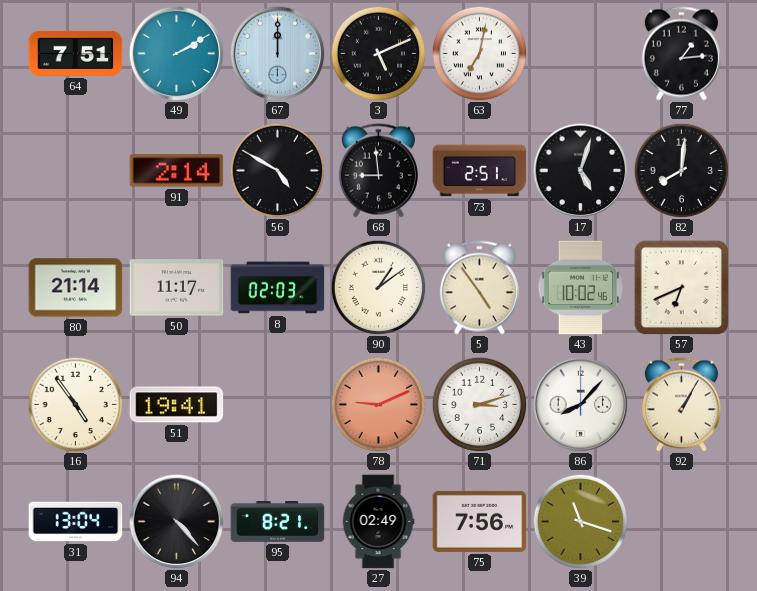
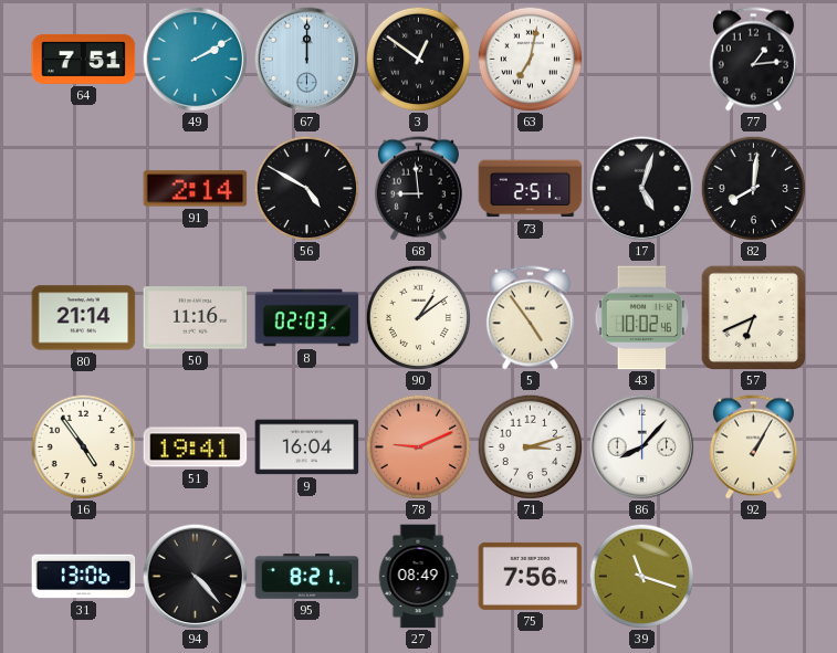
3: 5:11 -> 12:51 (418, 59)
50: 11:17 -> 11:16 (196, 318)
9: none -> 16:04 (307, 447)
31: 13:04 -> 13:06 (84, 577)
27: 02:49 -> 08:49 (418, 577)
